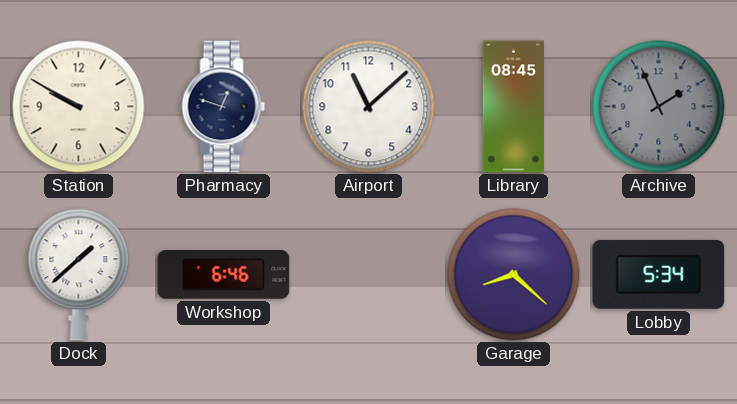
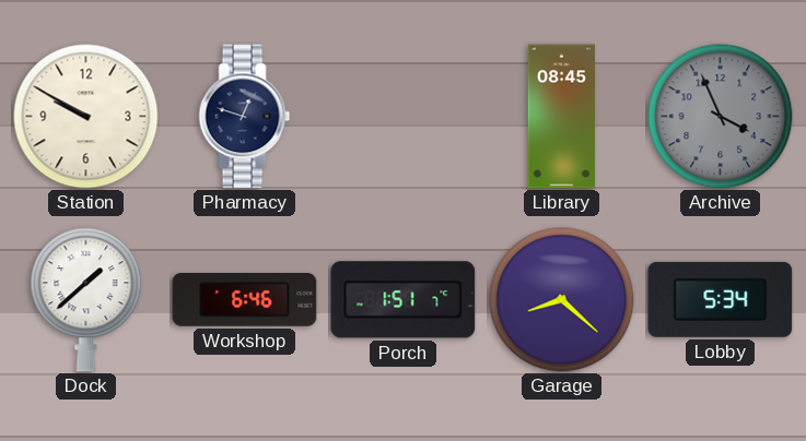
Airport: 11:08 -> none (369, 107)
Archive: 1:56 -> 3:56 (721, 117)
Porch: none -> 1:51 (404, 300)
